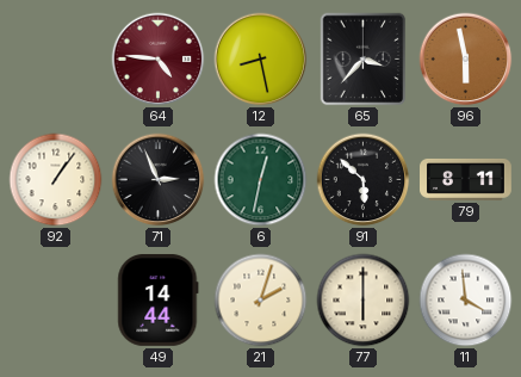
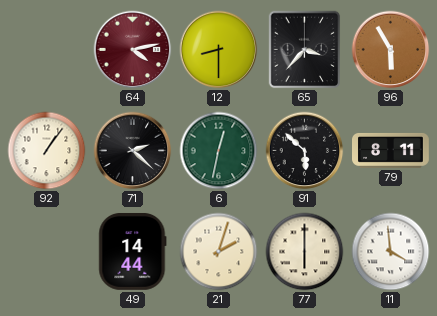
64: 4:46 -> 4:13 (133, 50)
12: 8:28 -> 8:30 (219, 50)
96: 5:58 -> 5:55 (391, 50)
71: 2:56 -> 2:22 (133, 151)
